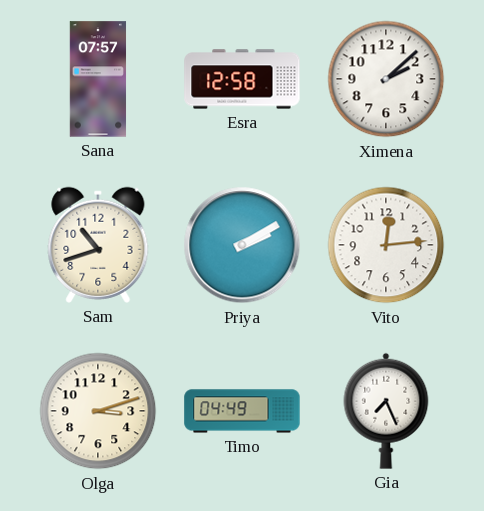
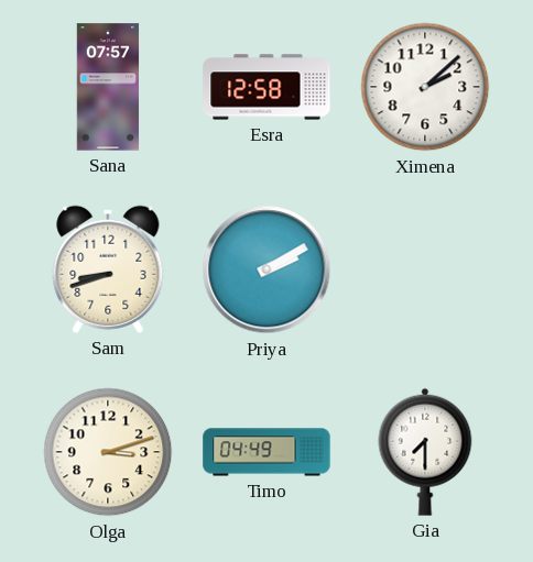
Sam: 10:42 -> 8:42 (108, 269)
Vito: 12:14 -> none (386, 245)
Gia: 7:26 -> 7:30 (425, 452)
